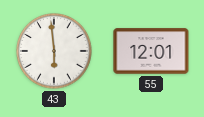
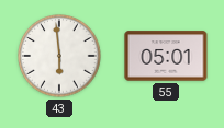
55: 12:01 -> 05:01 (166, 56)
